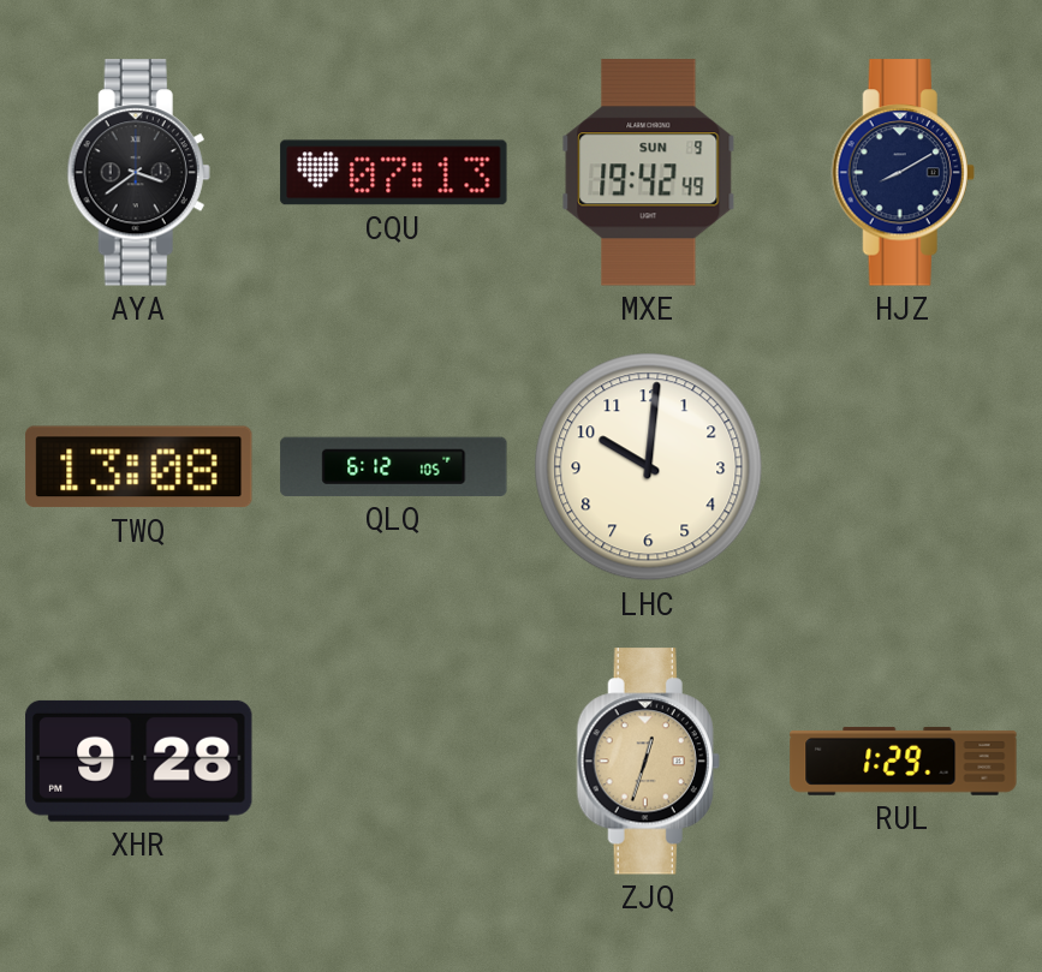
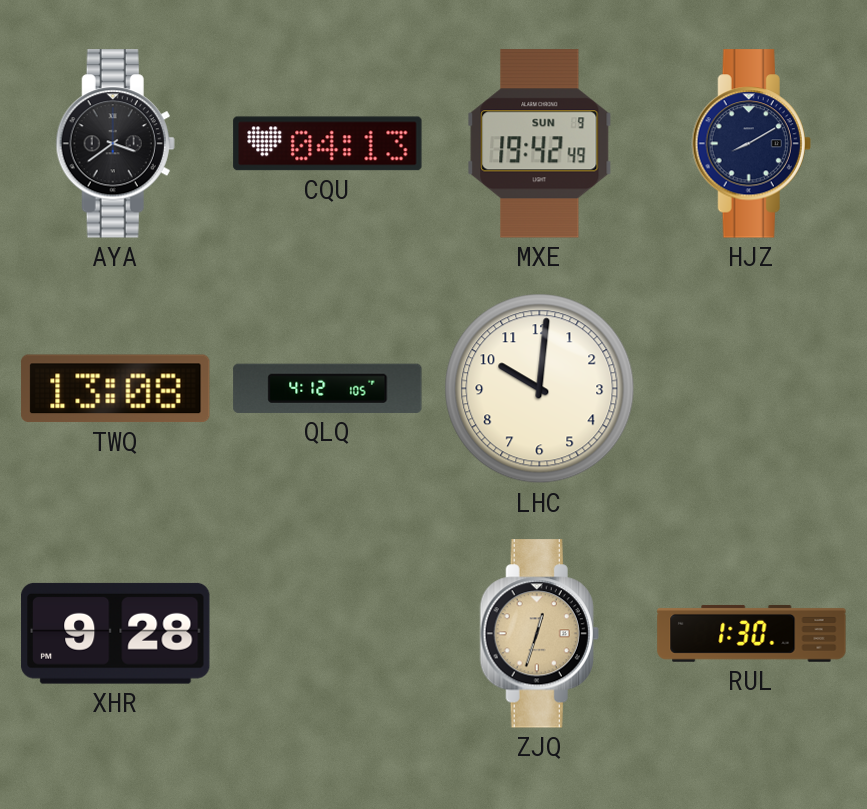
CQU: 07:13 -> 04:13 (328, 144)
QLQ: 6:12 -> 4:12 (328, 388)
RUL: 1:29 -> 1:30 (752, 634)
